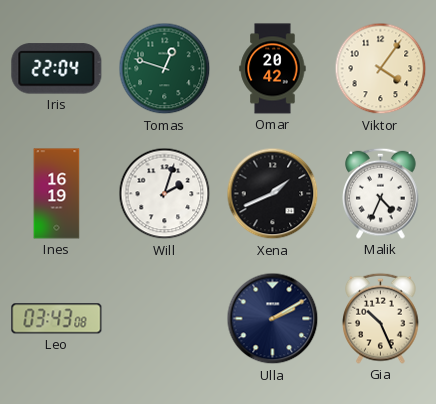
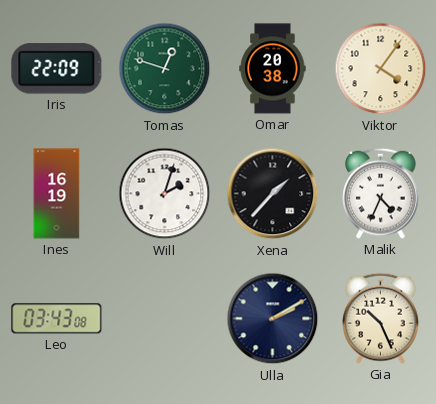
Iris: 22:04 -> 22:09 (57, 69)
Omar: 20:42 -> 20:38 (273, 69)
Xena: 1:41 -> 1:37 (273, 194)
